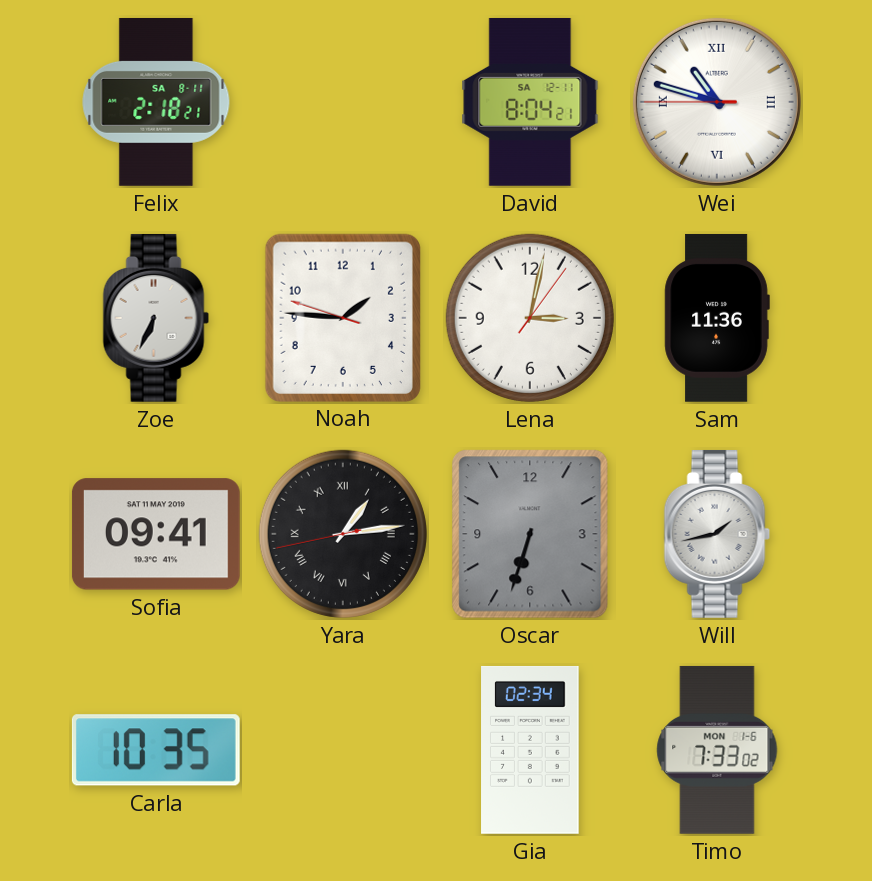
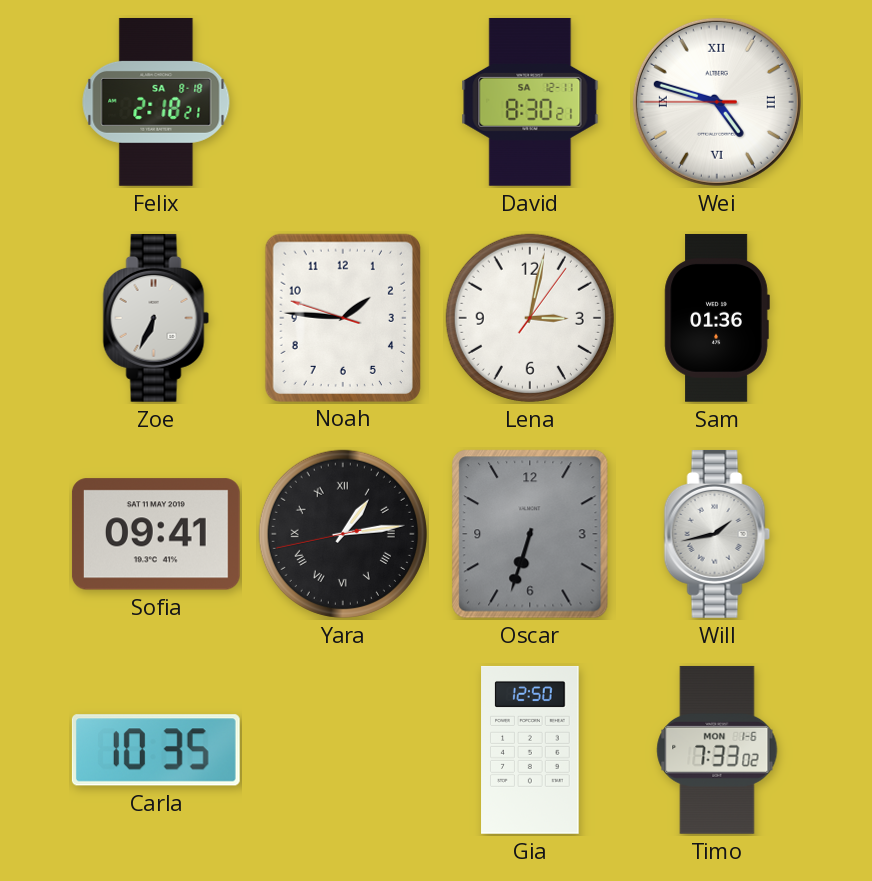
Felix date: SA 8-11 -> SA 8-18 (156, 102)
David: 8:04 -> 8:30 (530, 102)
Wei: 10:47 -> 4:47 (717, 102)
Sam: 11:36 -> 01:36 (717, 318)
Gia: 02:34 -> 12:50 (530, 750)
